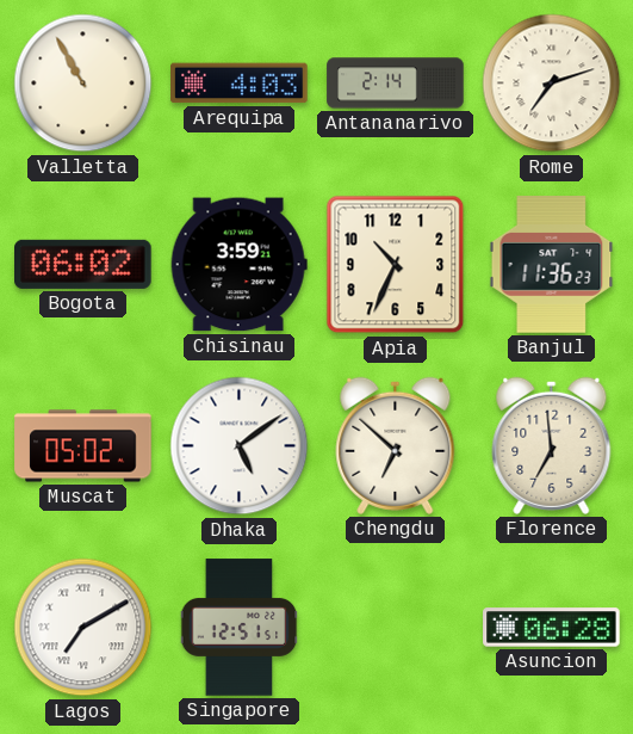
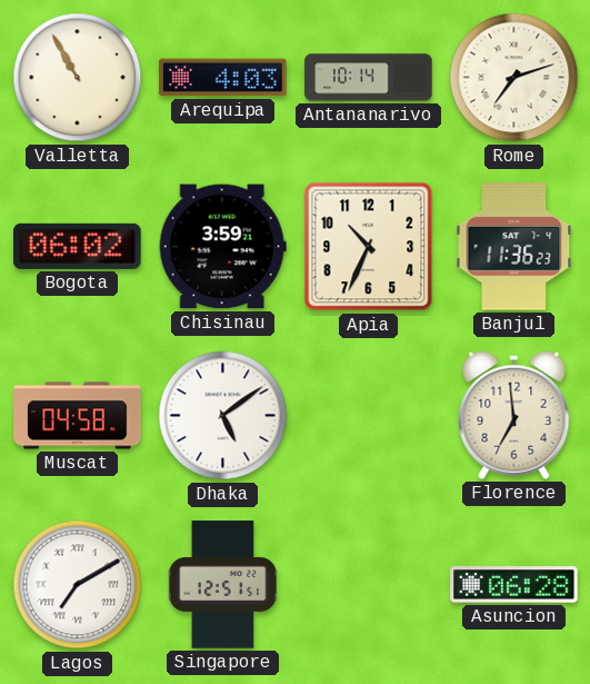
Antananarivo: 2:14 -> 10:14 (369, 78)
Muscat: 05:02 -> 04:58 (78, 416)
Chengdu: 6:52 -> none (396, 445)
